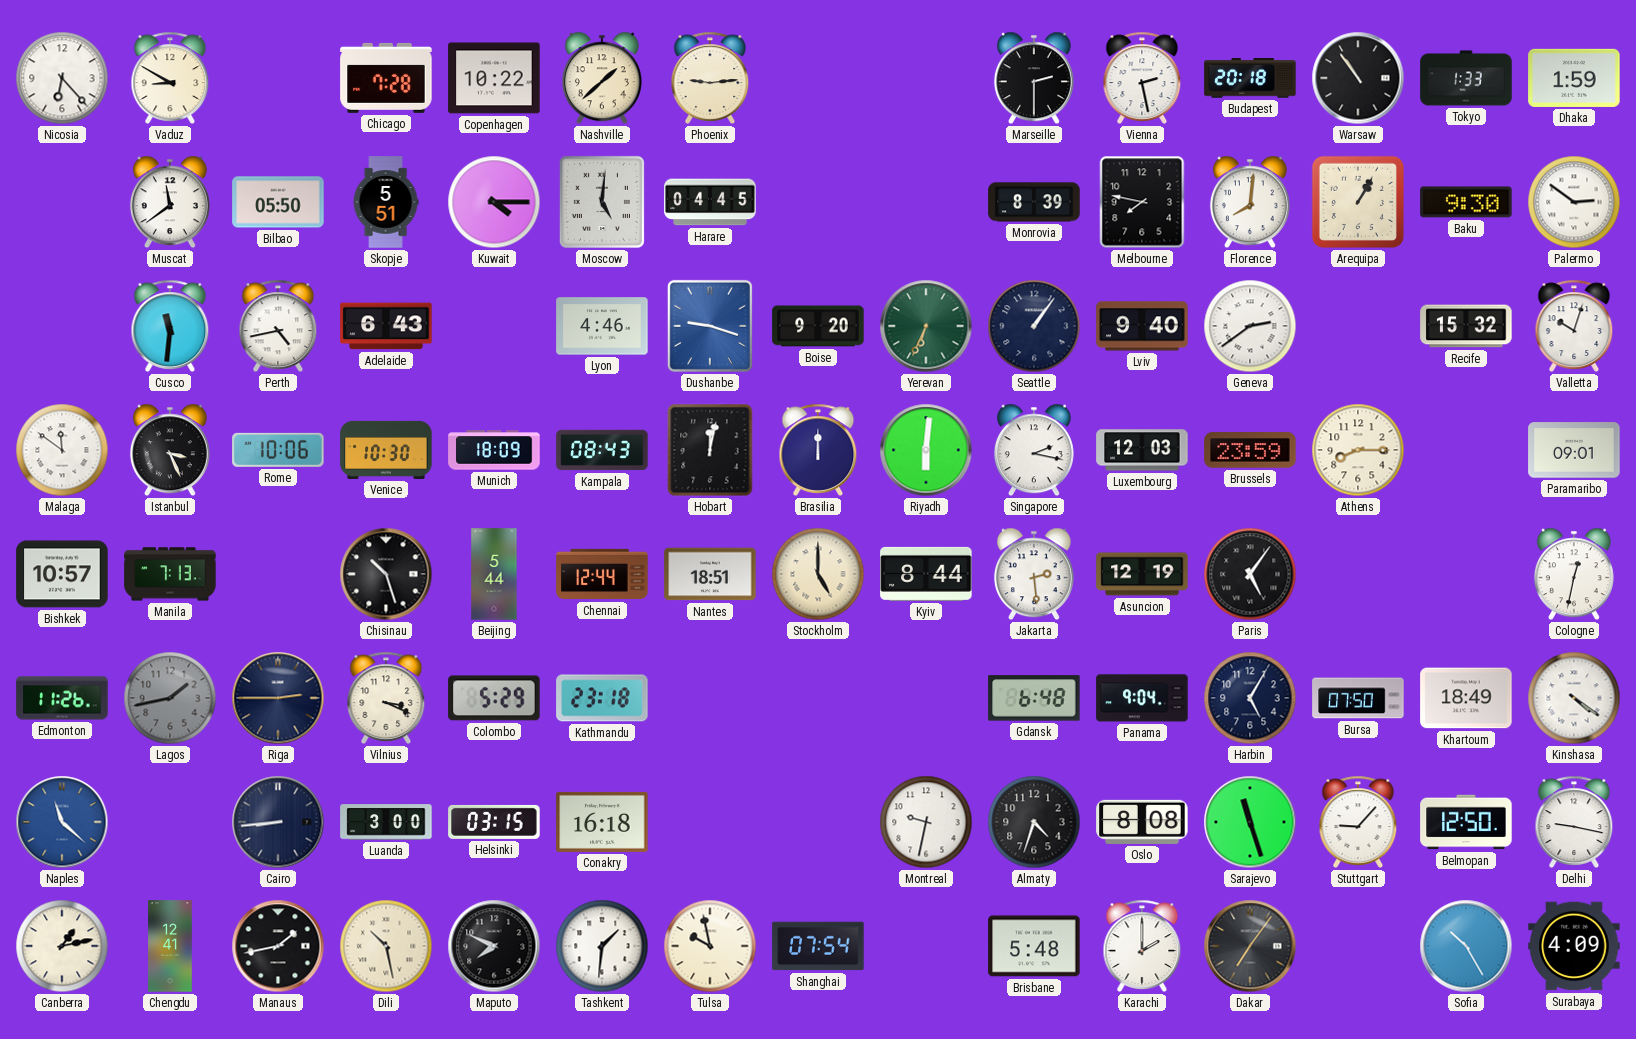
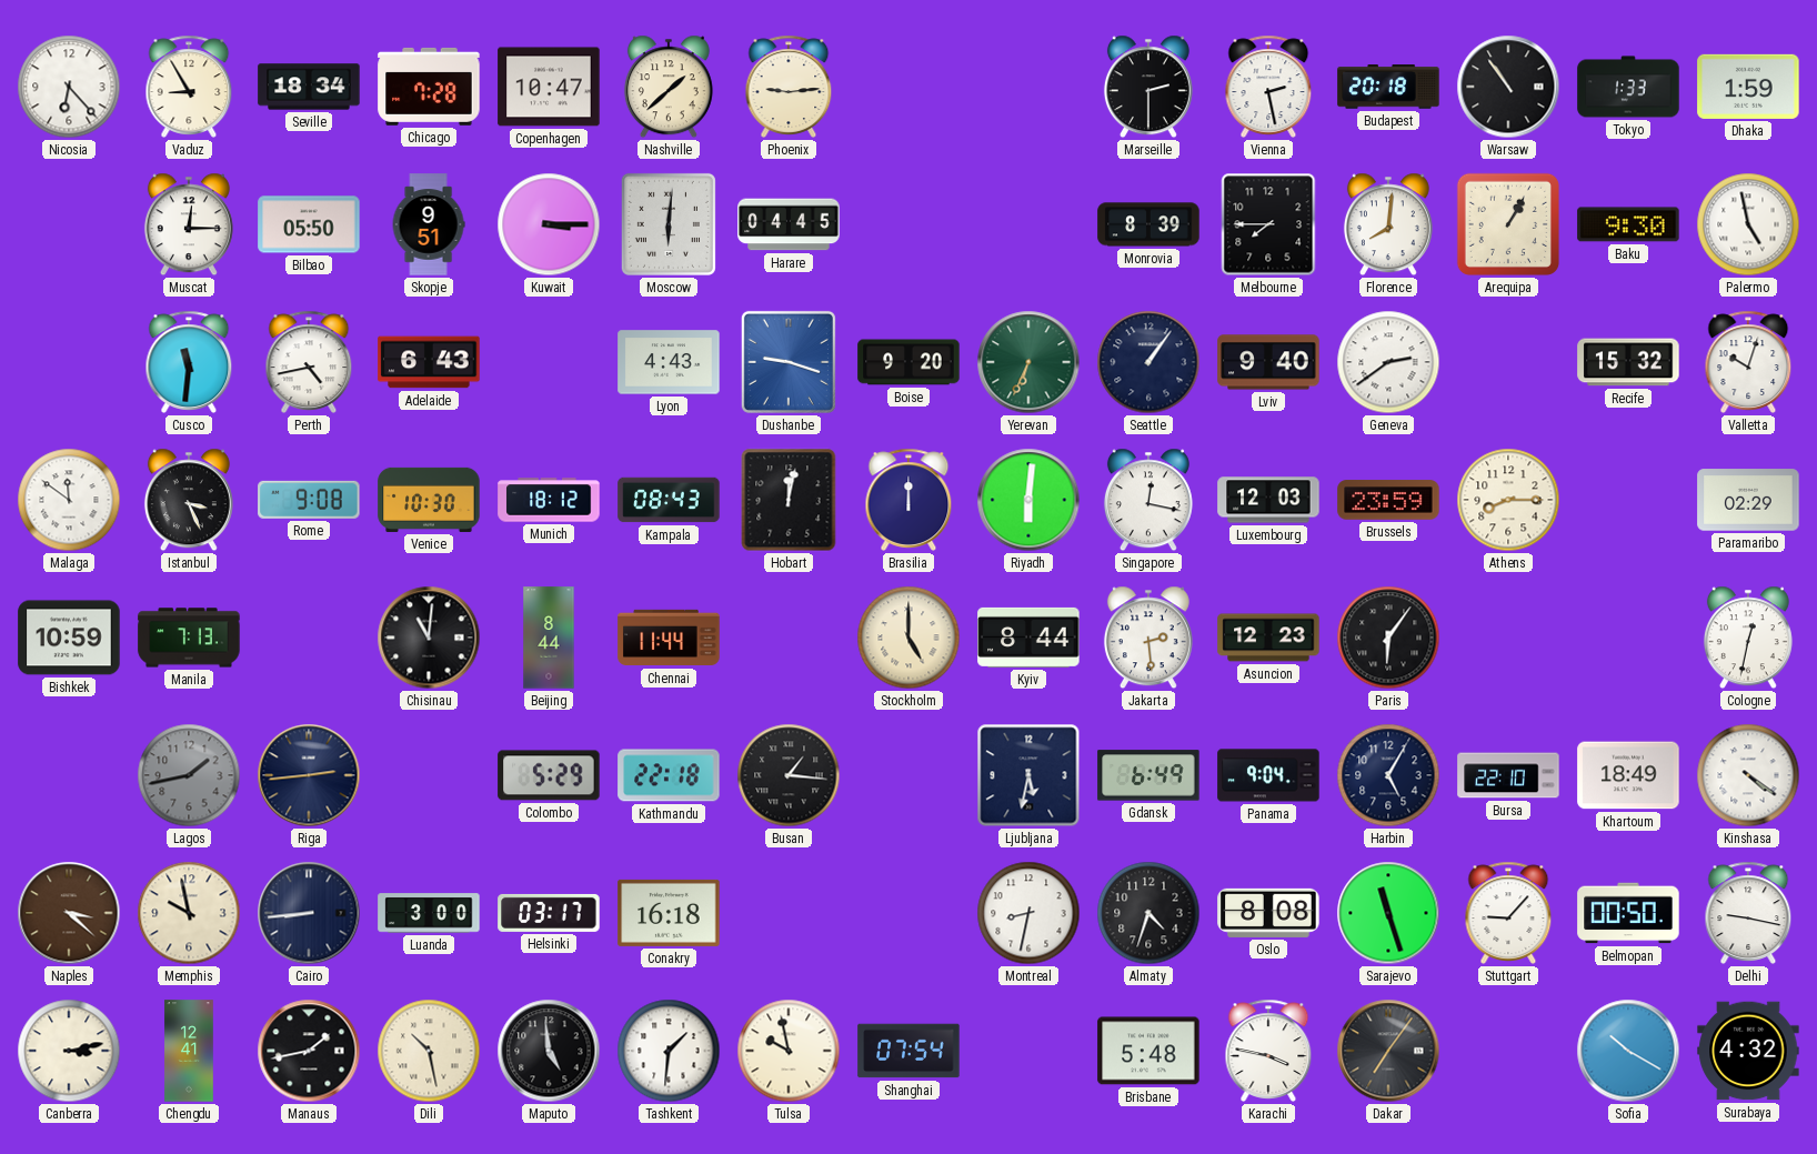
Vaduz: 8:50 -> 8:55 (189, 87)
Seville: none -> 18:34 (309, 87)
Copenhagen: 10:22 -> 10:47 (549, 87)
Muscat: 11:39 -> 12:15 (189, 224)
Skopje: 5:51 -> 9:51 (429, 224)
Kuwait: 4:15 -> 3:15 (549, 224)
Moscow: 5:01 -> 6:01 (669, 224)
Melbourne: 7:47 -> 7:45 (1268, 224)
Palermo: 2:51 -> 4:58 (1748, 224)
Lyon: 4:46 -> 4:43 (669, 362)
Rome: 10:06 -> 9:08 (309, 500)
Munich: 18:09 -> 18:12 (549, 500)
Singapore: 2:17 -> 12:17 (1148, 500)
Paramaribo: 09:01 -> 02:29 (1748, 500)
Bishkek: 10:57 -> 10:59 (69, 638)
Chisinau: 10:27 -> 11:01 (429, 638)
Beijing: 5:44 -> 8:44 (549, 638)
Chennai: 12:44 -> 11:44 (669, 638)
Nantes: 18:51 -> none (710, 574)
Asuncion: 12:19 -> 12:23 (1268, 638)
Paris: 5:06 -> 6:06 (1388, 638)
Edmonton: 11:26 -> none (62, 698)
Riga: 2:45 -> 2:44 (309, 775)
Vilnius: 3:19 -> none (386, 698)
Kathmandu: 23:18 -> 22:18 (669, 775)
Busan: none -> 1:16 (789, 775)
Ljubljana: none -> 5:32 (1028, 775)
Gdansk: 6:48 -> 6:49 (1148, 775)
Bursa: 07:50 -> 22:10 (1508, 775)
Naples: 11:22 -> 3:22 (69, 913)
Naples dial: blue -> brown (69, 913)
Memphis: none -> 9:58 (189, 913)
Helsinki: 03:15 -> 03:17 (549, 913)
Montreal: 9:32 -> 8:32 (1028, 913)
Belmopan: 12:50 -> 00:50 (1628, 913)
Canberra: 1:13 -> 3:13 (69, 1051)
Maputo: 7:49 -> 4:59 (549, 1051)
Karachi: 2:00 -> 3:47 (1268, 1051)
Sofia: 10:25 -> 10:20 (1628, 1051)
Surabaya: 4:09 -> 4:32 (1748, 1051)
